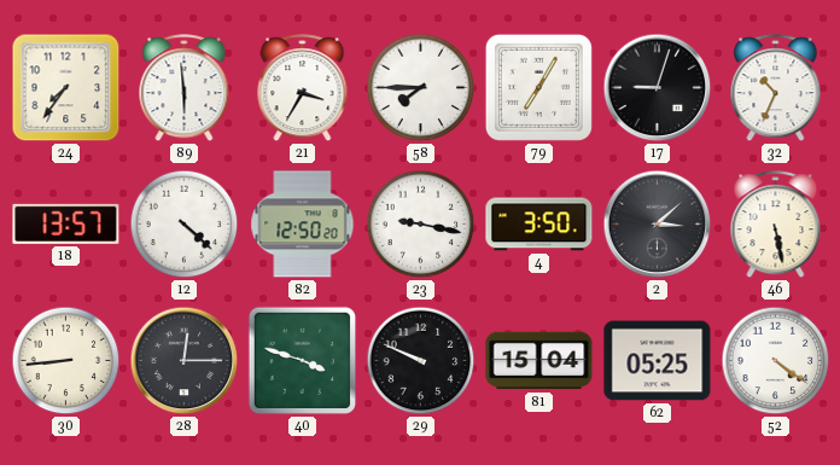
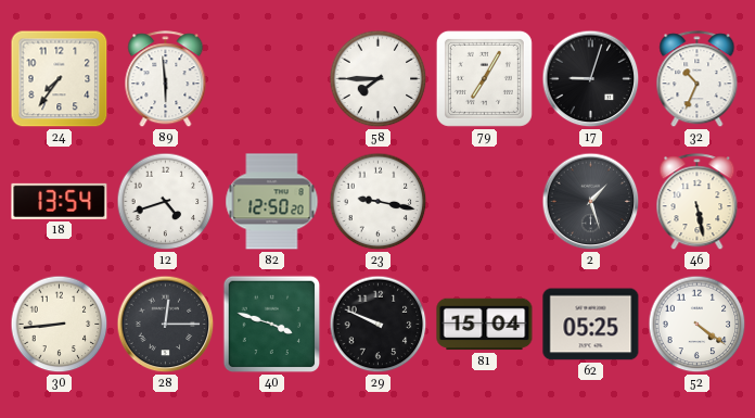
21: 3:35 -> none (303, 88)
18: 13:57 -> 13:54 (60, 201)
12: 4:22 -> 4:42 (166, 202)
4: 3:50 -> none (539, 225)
2: 3:08 -> 1:27 (591, 202)
